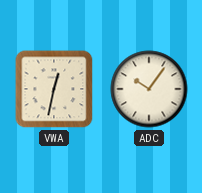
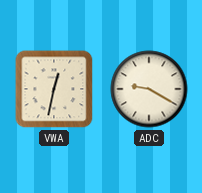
ADC: 10:06 -> 9:20 (149, 89)
